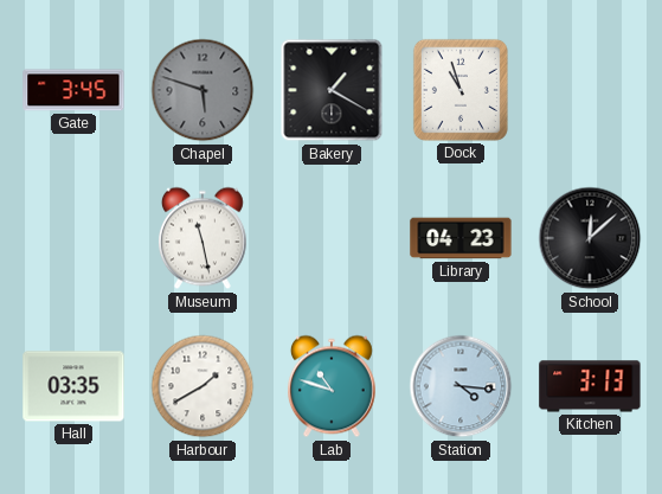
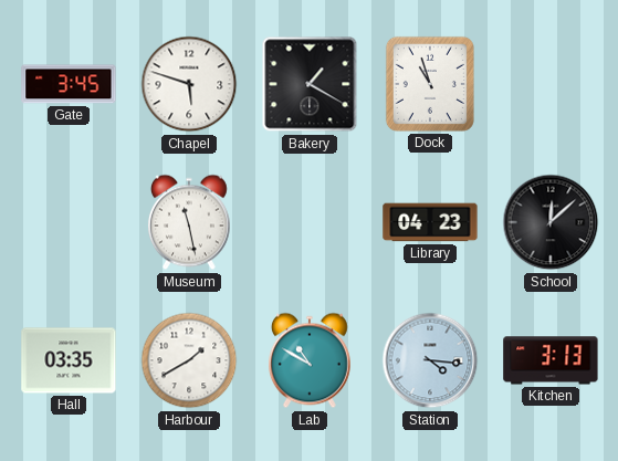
Chapel dial: grey -> white (189, 84)
Lab: 10:48 -> 10:50 (310, 360)
